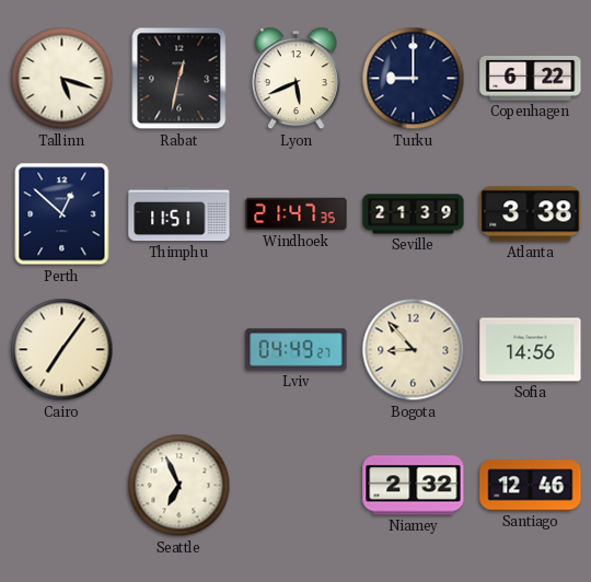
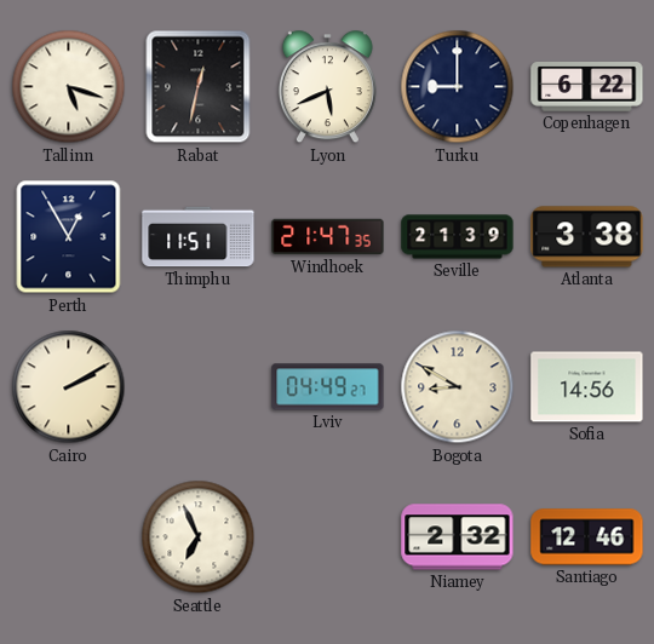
Perth: 12:52 -> 12:55 (69, 237)
Cairo: 7:06 -> 2:10 (69, 387)
Bogota: 8:53 -> 8:50 (458, 387)
